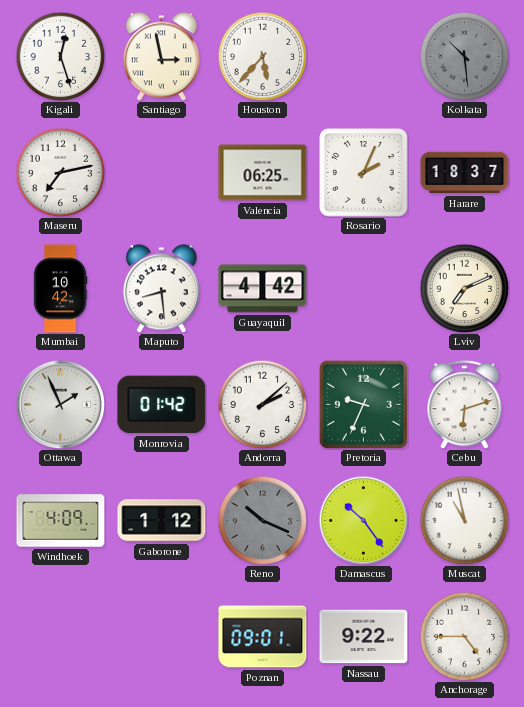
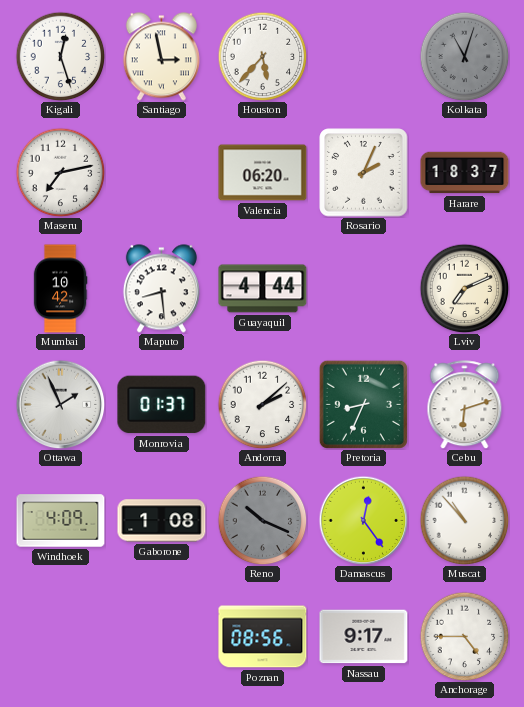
Kolkata: 10:29 -> 11:03 (464, 56)
Valencia: 06:25 -> 06:20 (263, 173)
Guayaquil: 4:42 -> 4:44 (263, 289)
Monrovia: 01:42 -> 01:37 (162, 405)
Pretoria: 9:34 -> 8:34 (363, 404)
Gaborone: 1:12 -> 1:08 (162, 521)
Damascus: 10:24 -> 12:24 (363, 520)
Muscat: 10:58 -> 10:53 (464, 520)
Poznan: 09:01 -> 08:56 (263, 637)
Nassau: 9:22 -> 9:17 (364, 637)
